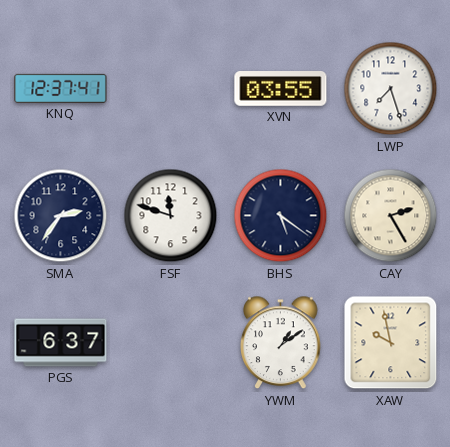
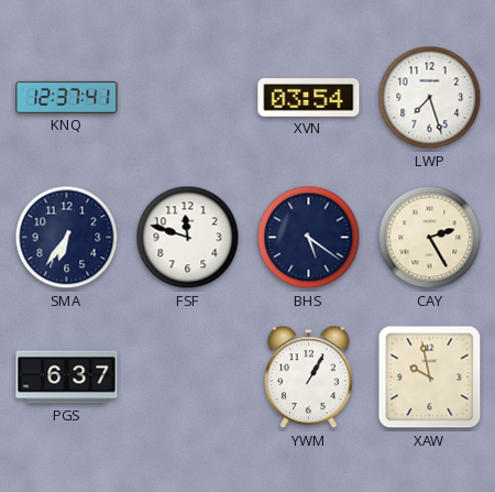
XVN: 03:55 -> 03:54 (309, 98)
SMA: 2:36 -> 6:36 (67, 238)
YWM: 1:09 -> 1:05 (309, 378)
